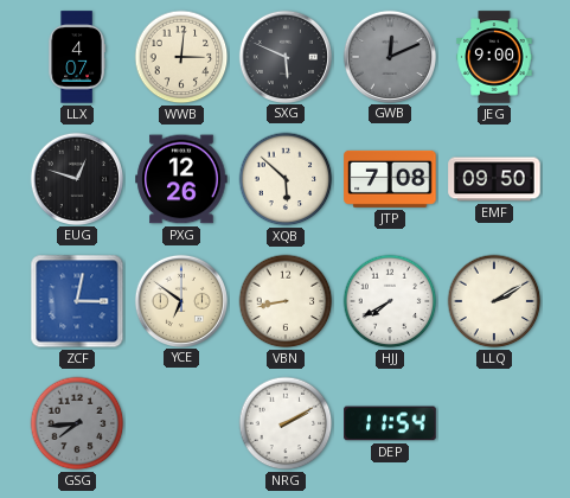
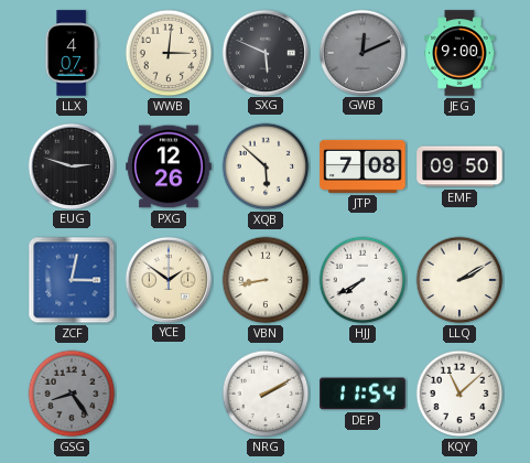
EUG: 12:48 -> 2:48 (71, 165)
YCE: 6:51 -> 1:51 (167, 279)
GSG: 7:44 -> 8:24 (72, 394)
KQY: none -> 11:08 (459, 394)
